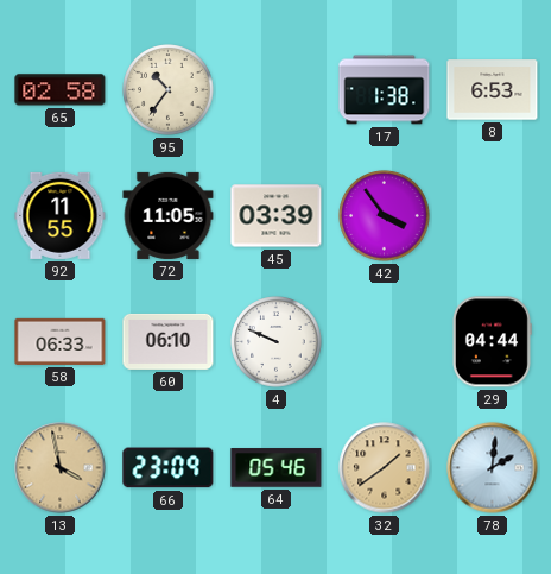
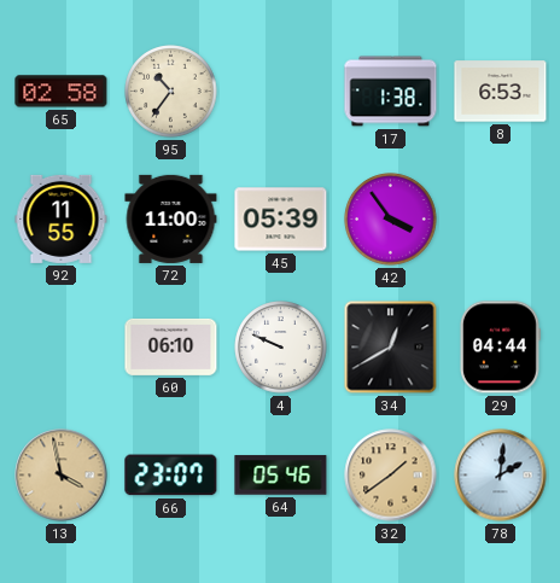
72: 11:05 -> 11:00 (171, 218)
45: 03:39 -> 05:39 (281, 220)
58: 06:33 -> none (61, 341)
34: none -> 12:40 (391, 348)
66: 23:09 -> 23:07 (171, 476)
